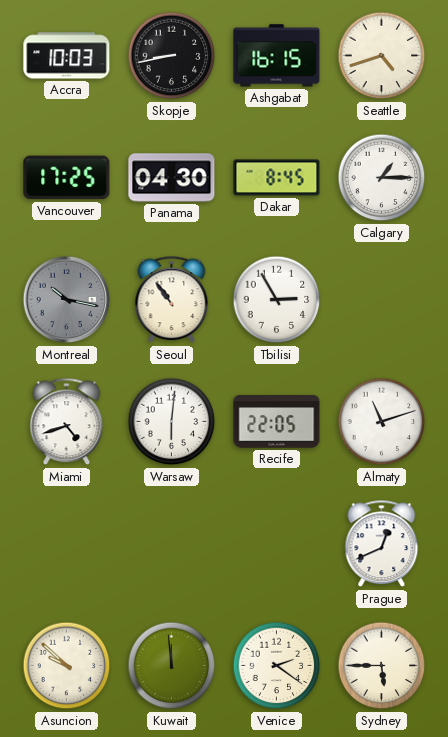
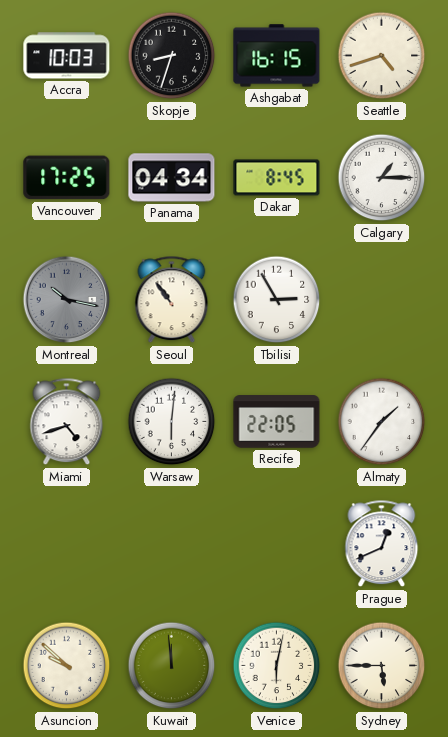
Skopje: 8:43 -> 8:33 (172, 56)
Panama: 04:30 -> 04:34 (172, 178)
Almaty: 11:12 -> 1:36 (382, 422)
Venice: 2:21 -> 6:02 (277, 666)
